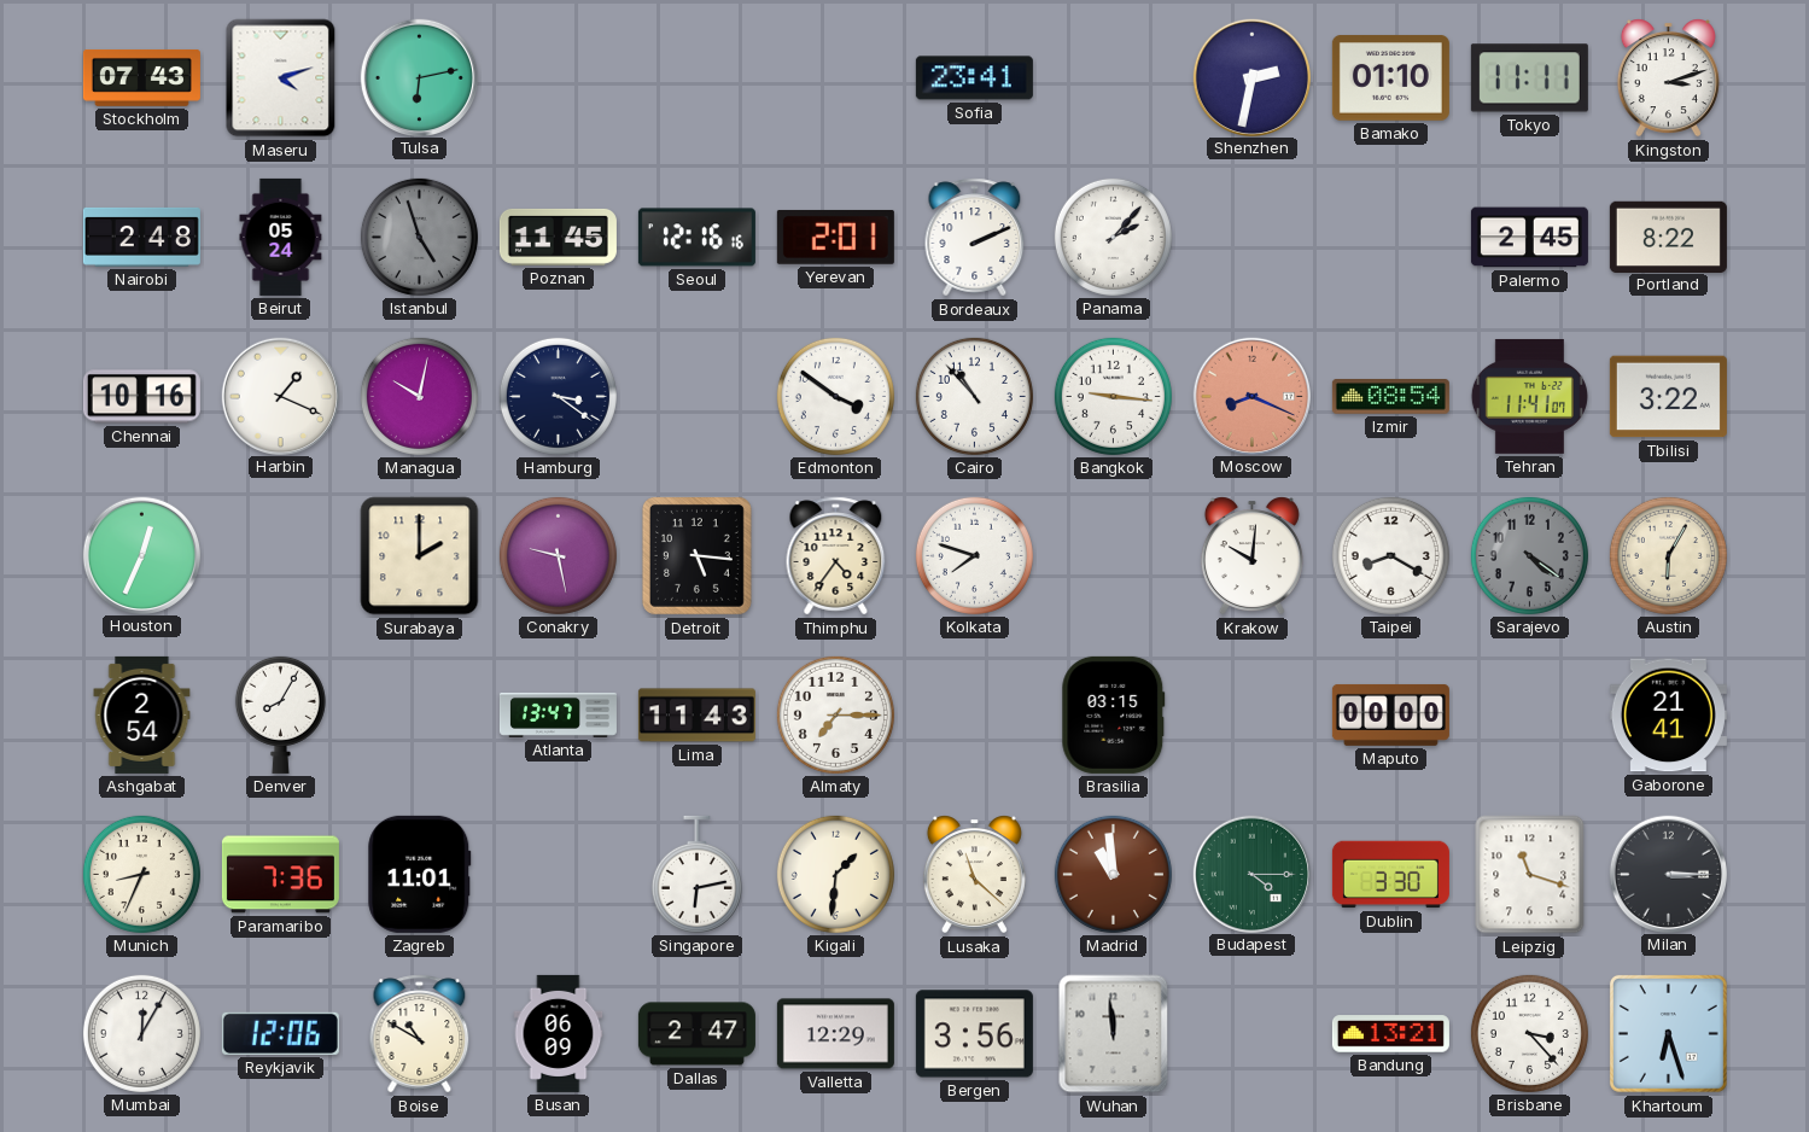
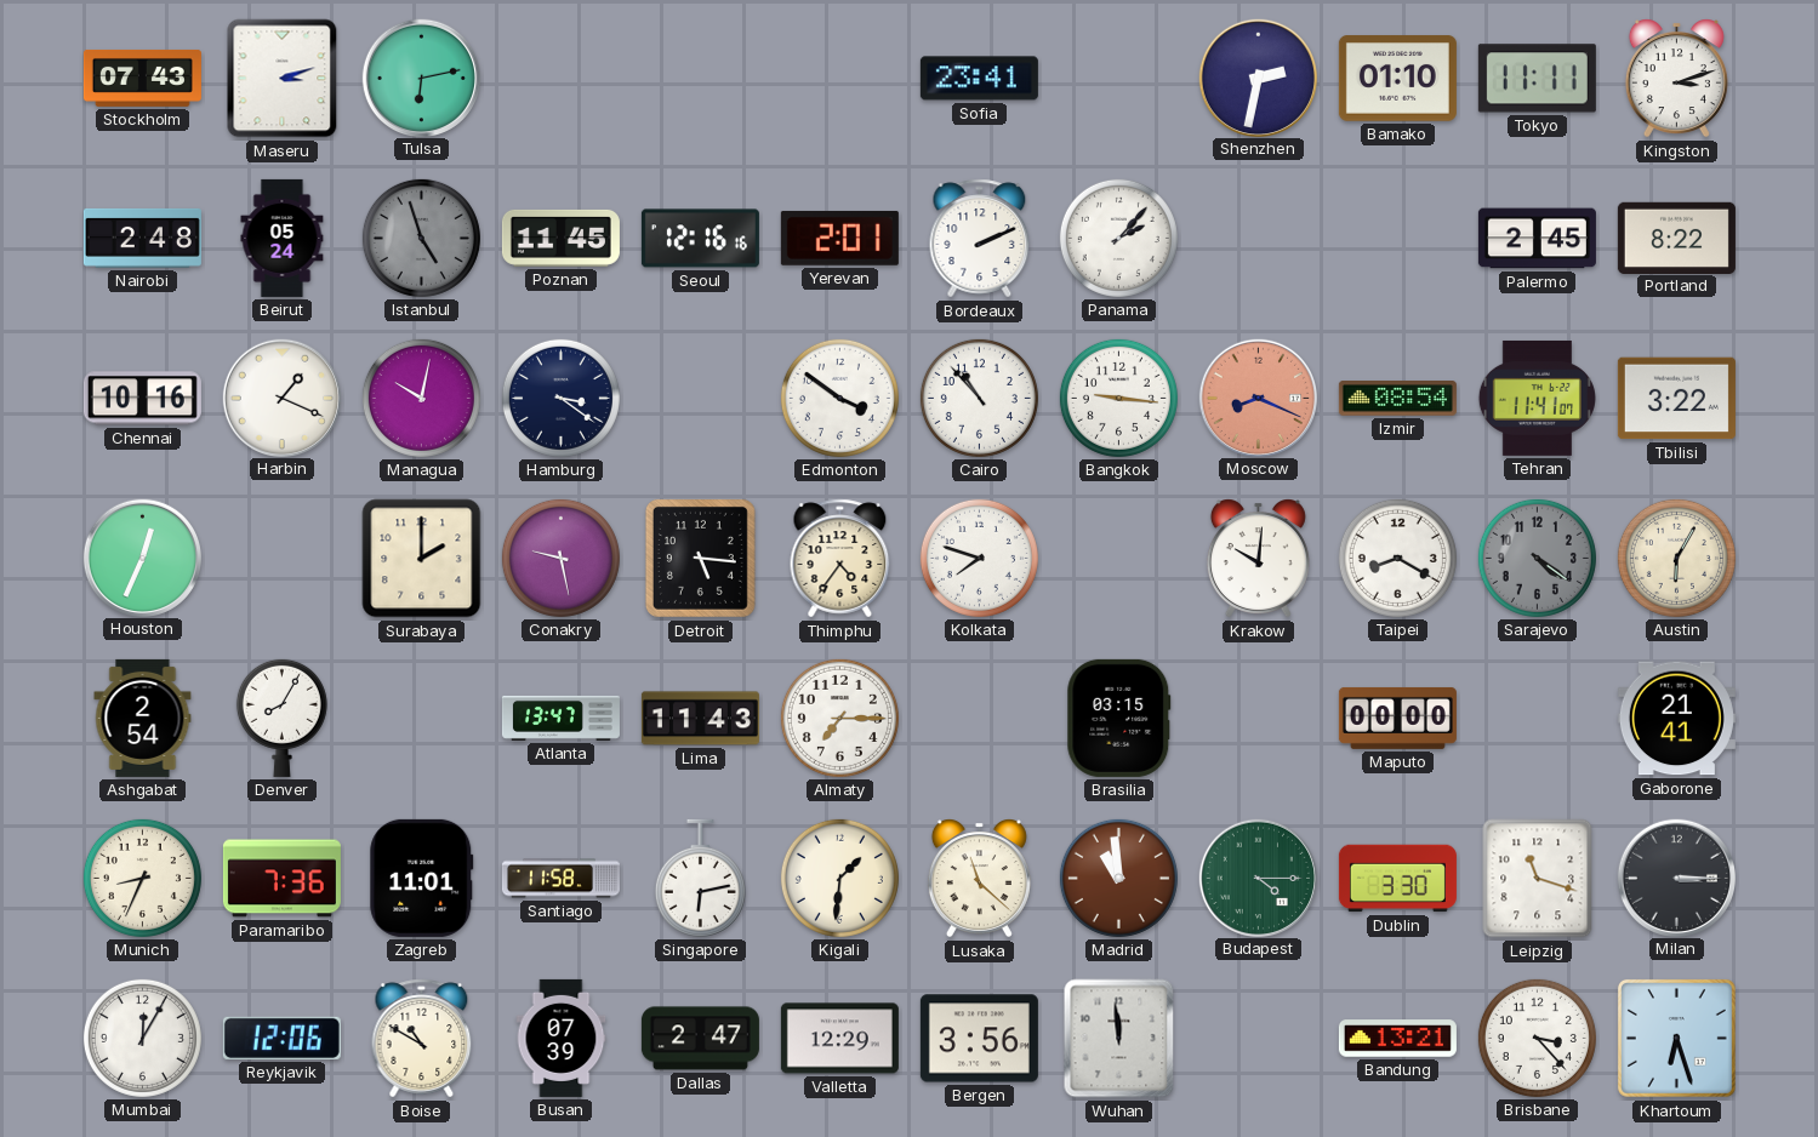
Maseru: 4:12 -> 3:12 (283, 79)
Santiago: none -> 11:58 (560, 879)
Busan: 06:09 -> 07:39 (562, 1038)
